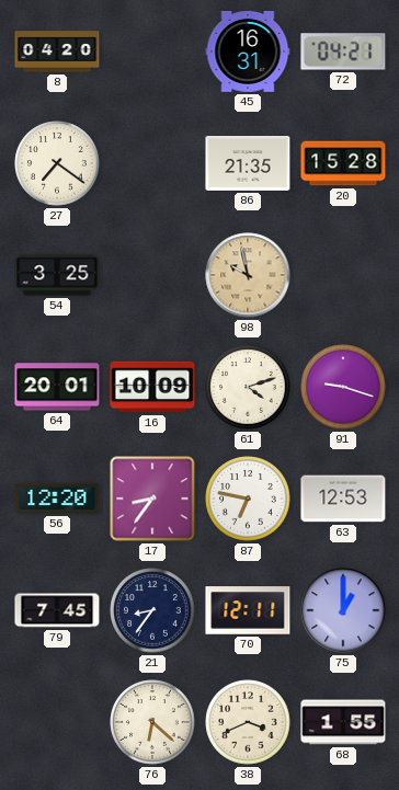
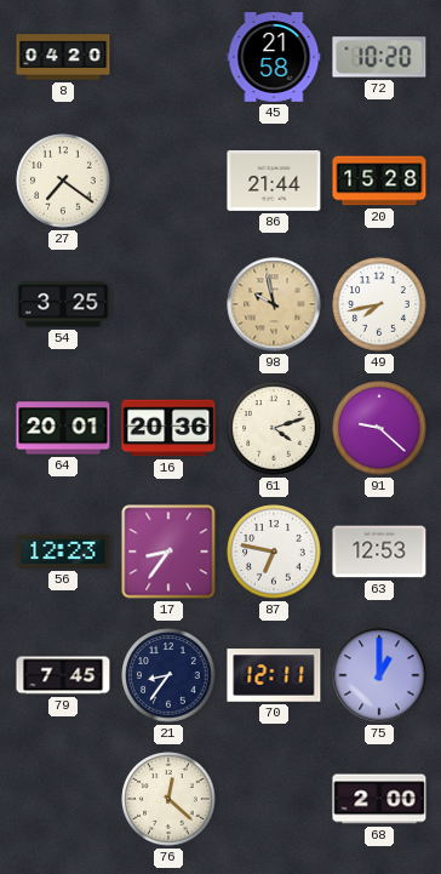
45: 16:31 -> 21:58 (274, 57)
72: 04:21 -> 10:20 (379, 57)
86: 21:35 -> 21:44 (274, 182)
49: none -> 7:43 (379, 304)
16: 10:09 -> 20:36 (168, 428)
91: 9:18 -> 9:22 (379, 428)
56: 12:20 -> 12:23 (63, 552)
76: 6:22 -> 12:22 (168, 799)
38: 3:41 -> none (248, 722)
68: 1:55 -> 2:00 (379, 799)
